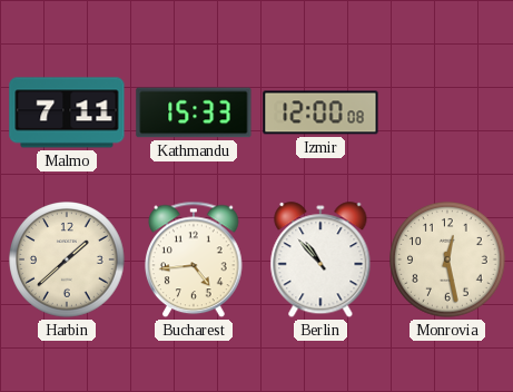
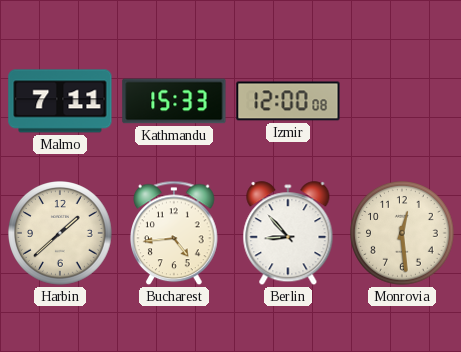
Berlin: 10:53 -> 8:53 (288, 234)
Monrovia: 12:28 -> 12:29 (403, 234)
